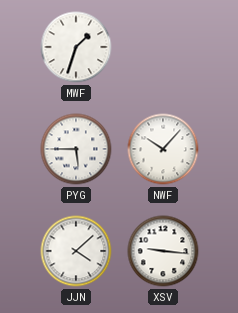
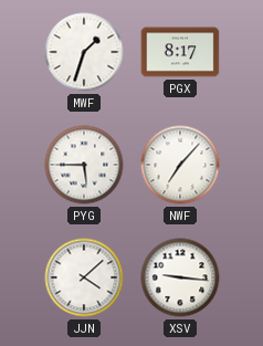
PGX: none -> 8:17 (180, 52)
NWF: 10:07 -> 7:07 (180, 165)
